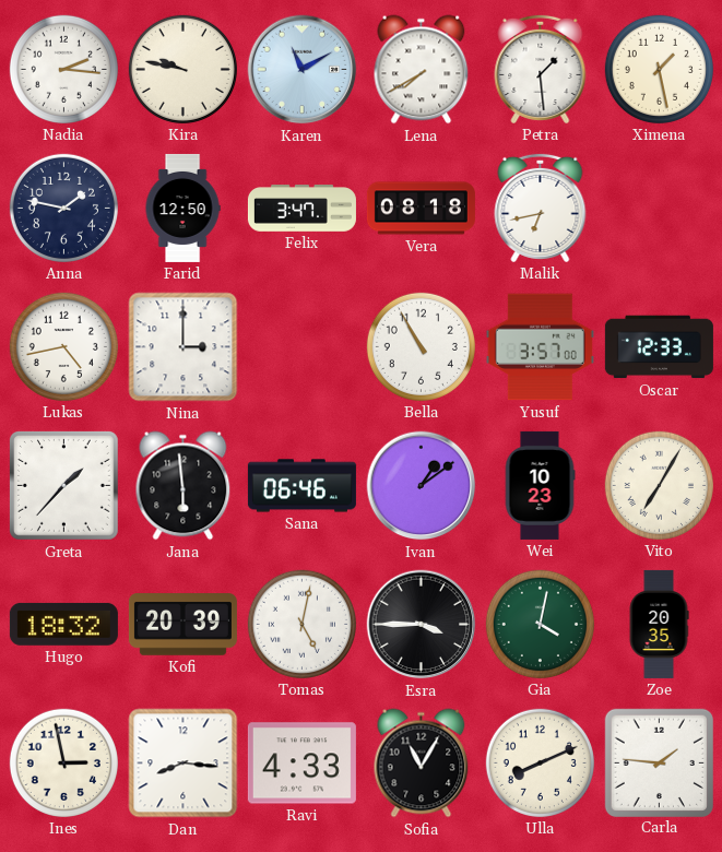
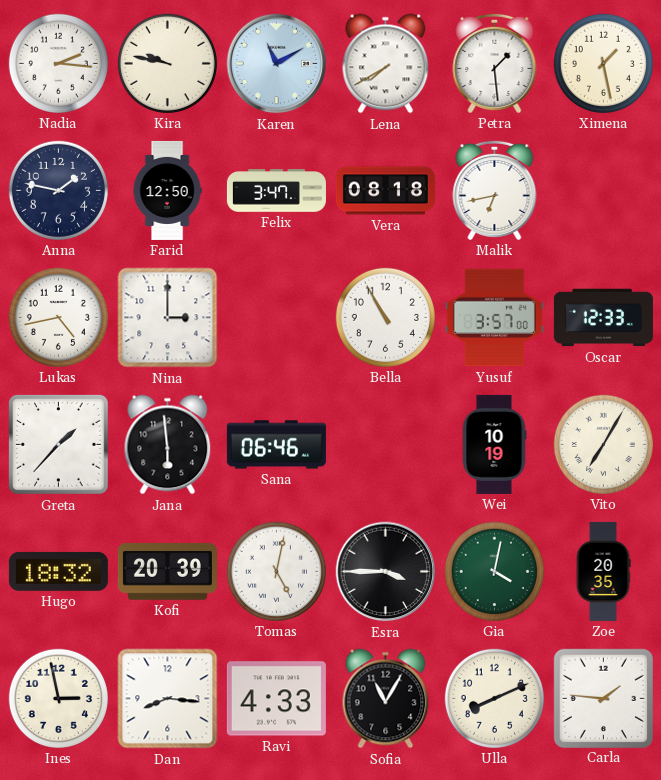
Ivan: 1:09 -> none (422, 486)
Wei: 10:23 -> 10:19 (494, 444)
